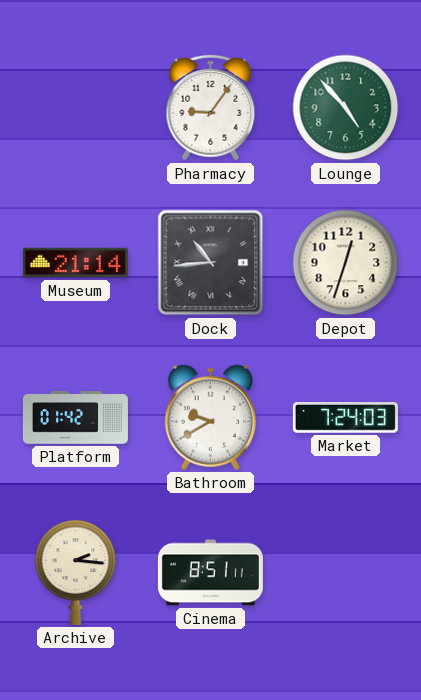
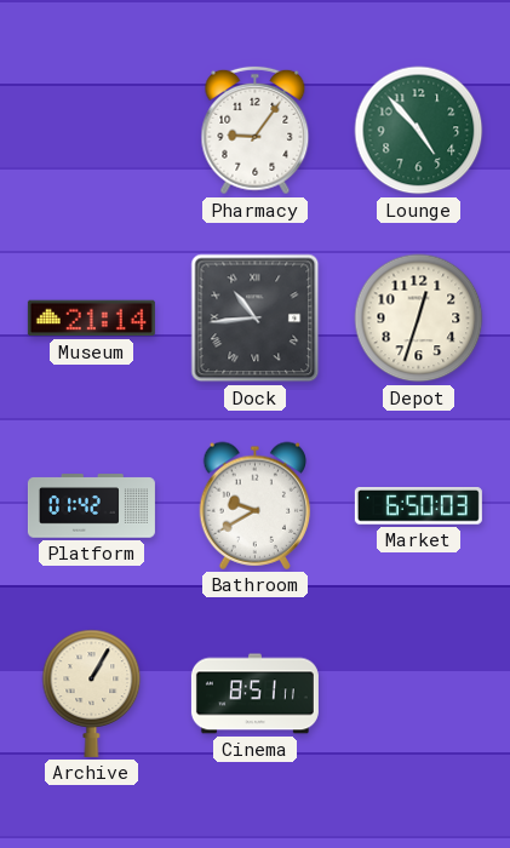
Market: 7:24 -> 6:50 (418, 506)
Archive: 2:16 -> 1:05 (92, 693)
